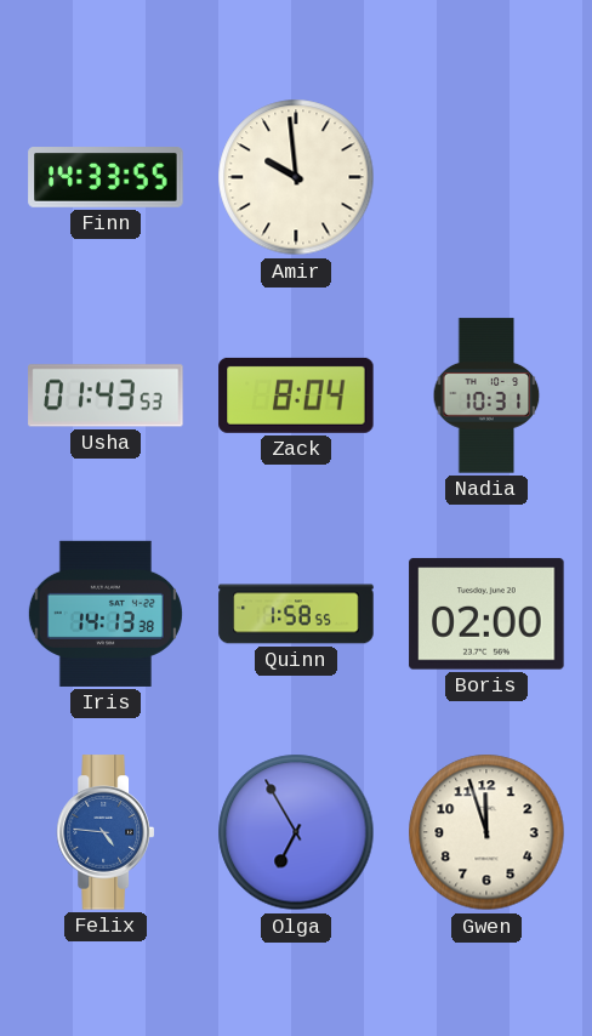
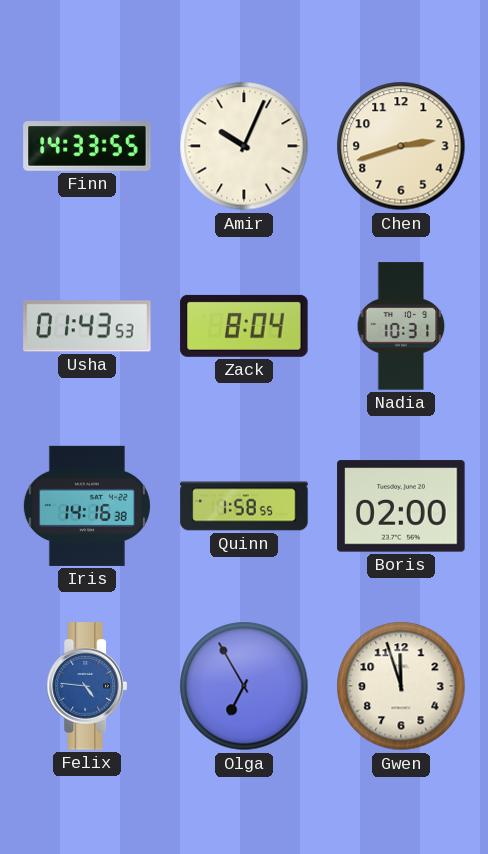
Amir: 9:59 -> 10:04 (244, 146)
Chen: none -> 2:42 (401, 146)
Iris: 14:13 -> 14:16 (87, 506)
